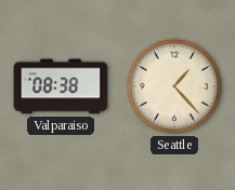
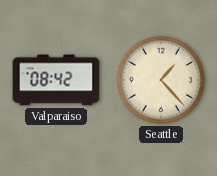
Valparaiso: 08:38 -> 08:42 (56, 80)
